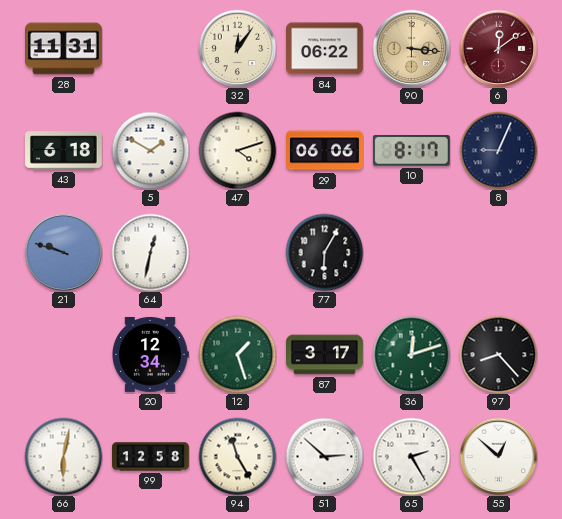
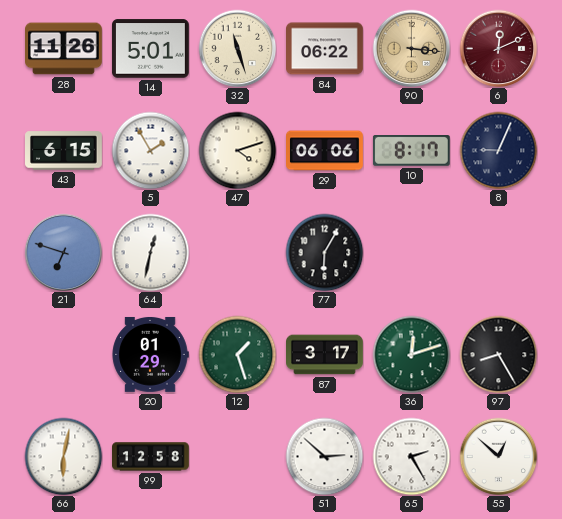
28: 11:31 -> 11:26 (64, 49)
14: none -> 5:01 (150, 49)
32: 12:06 -> 11:27 (237, 48)
6: 12:09 -> 12:11 (498, 48)
43: 6:18 -> 6:15 (64, 151)
5: 1:50 -> 1:55 (150, 150)
21: 9:48 -> 6:48 (63, 252)
20: 12:34 -> 01:29 (150, 354)
97: 8:23 -> 8:25 (498, 354)
94: 11:25 -> none (237, 456)
